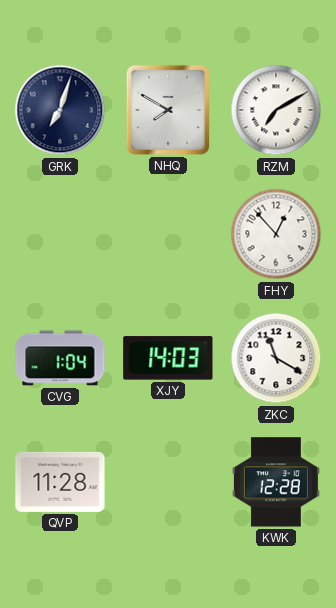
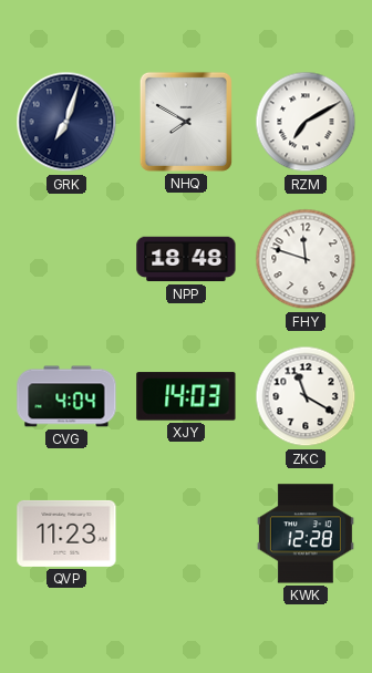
NPP: none -> 18:48 (186, 259)
FHY: 12:53 -> 11:48 (306, 259)
CVG: 1:04 -> 4:04 (66, 396)
QVP: 11:28 -> 11:23 (66, 534)
